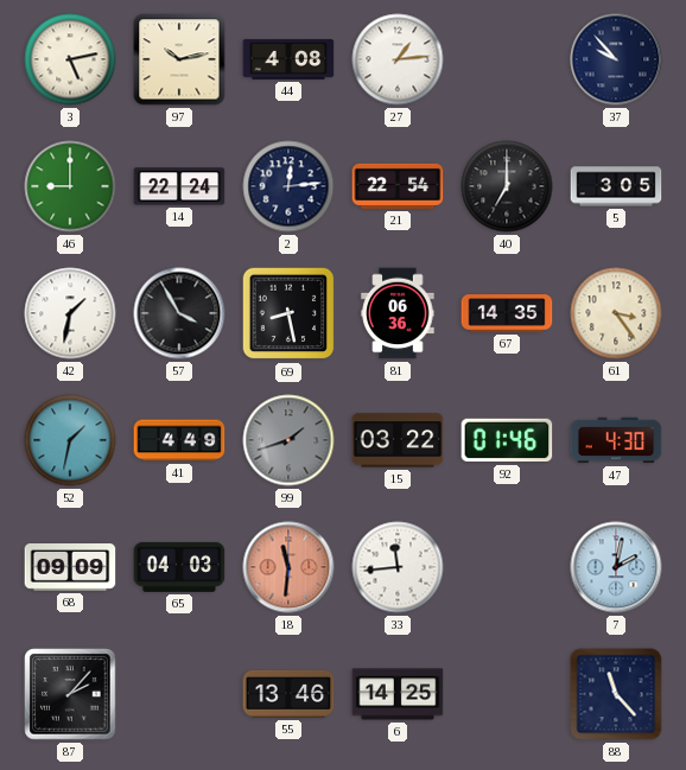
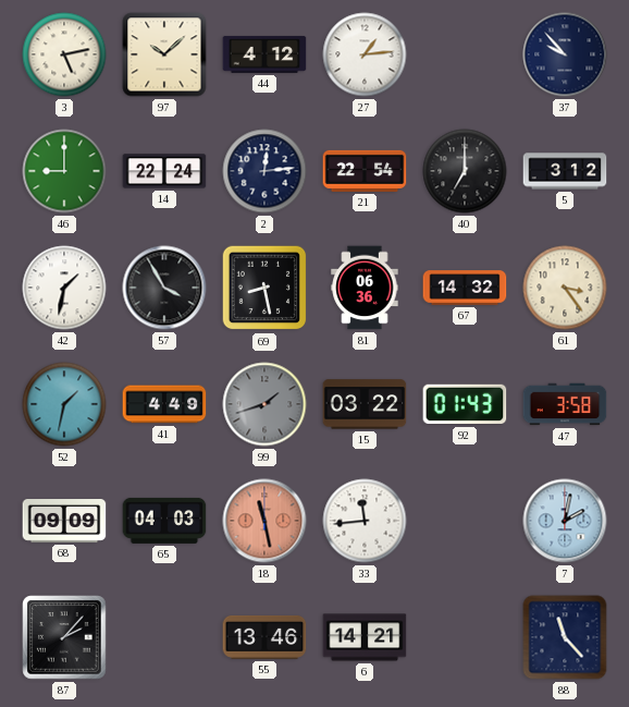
97: 10:13 -> 10:08 (164, 54)
44: 4:08 -> 4:12 (264, 54)
5: 3:05 -> 3:12 (565, 171)
67: 14:35 -> 14:32 (465, 288)
92: 01:46 -> 01:43 (465, 404)
47: 4:30 -> 3:58 (565, 404)
18: 11:31 -> 11:28 (264, 521)
6: 14:25 -> 14:21 (365, 637)
